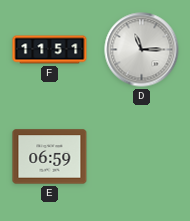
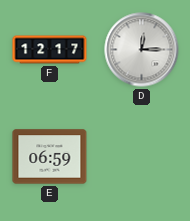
F: 11:51 -> 12:17 (50, 50)
D: 11:15 -> 12:15 (142, 50)
